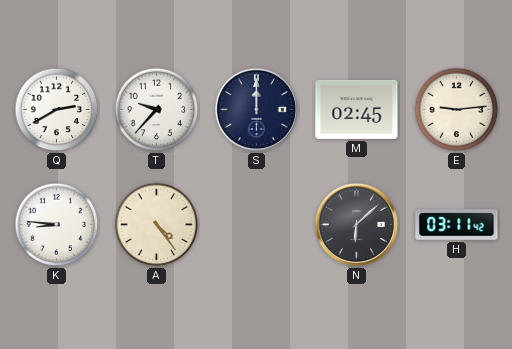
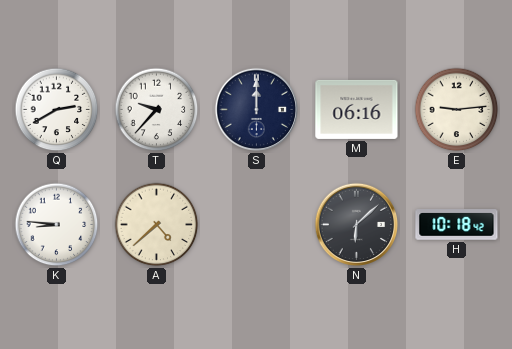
M: 02:45 -> 06:16 (357, 109)
A: 4:24 -> 4:38 (157, 225)
H: 03:11 -> 10:18 (457, 225)
